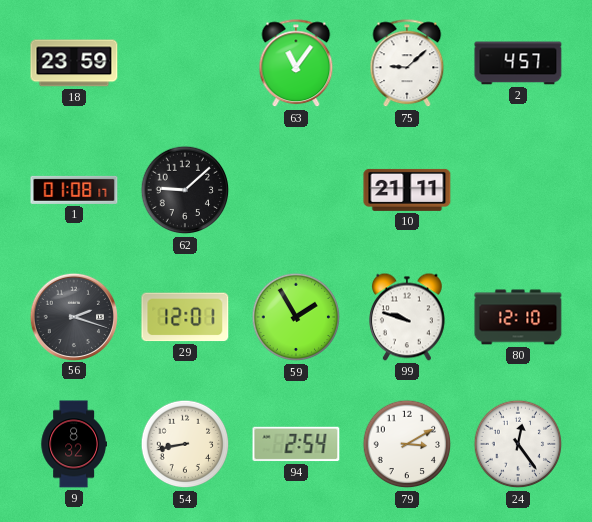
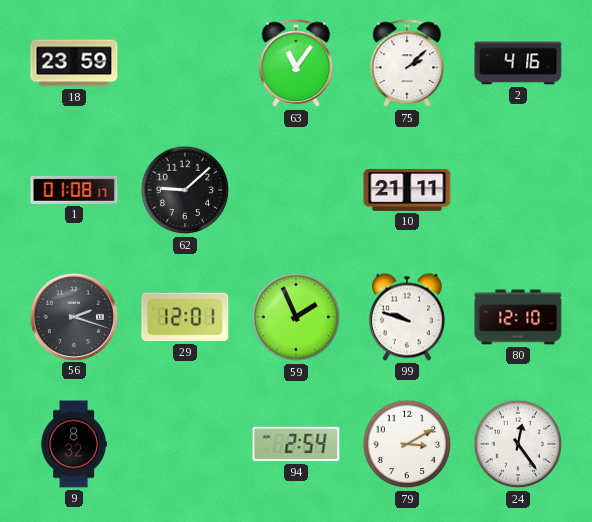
75: 9:08 -> 2:08 (407, 64)
2: 4:57 -> 4:16 (518, 63)
59: 1:55 -> 1:56 (296, 317)
54: 8:43 -> none (185, 444)
